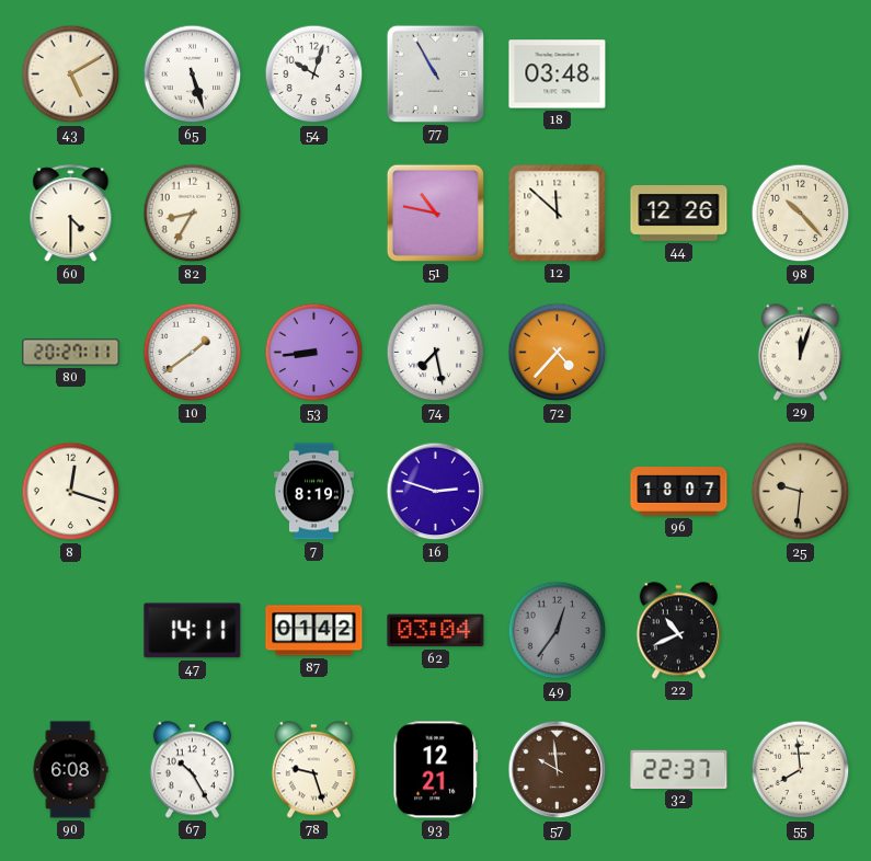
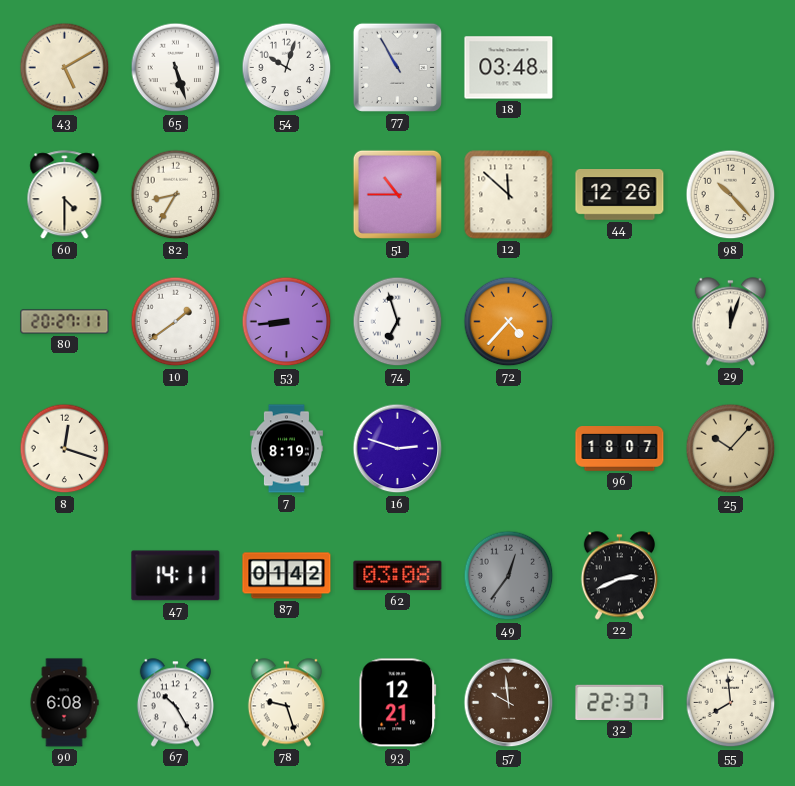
51: 10:47 -> 10:45 (397, 194)
74: 7:28 -> 6:57 (398, 322)
25: 9:31 -> 10:07 (731, 449)
62: 03:04 -> 03:08 (398, 576)
22: 10:41 -> 2:41 (619, 576)
